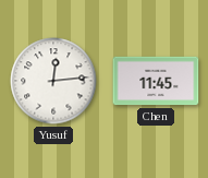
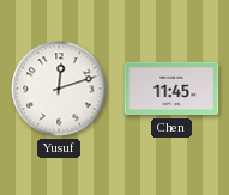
Yusuf: 12:14 -> 12:12 (59, 89)
